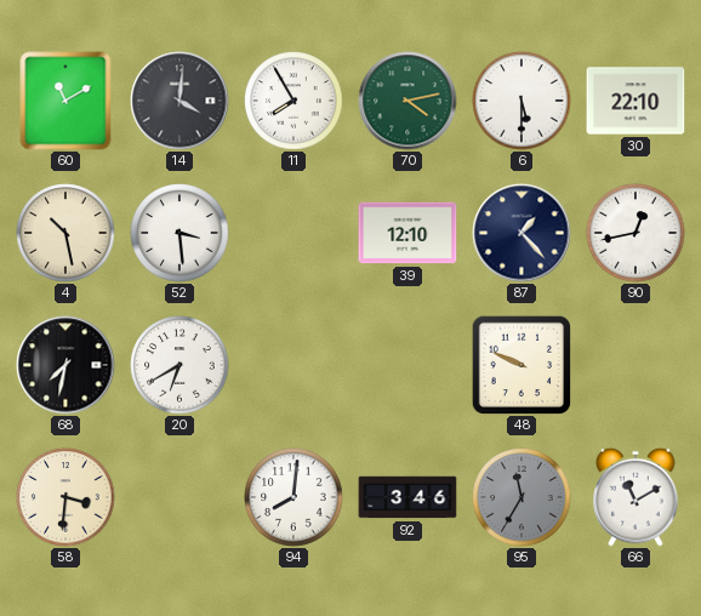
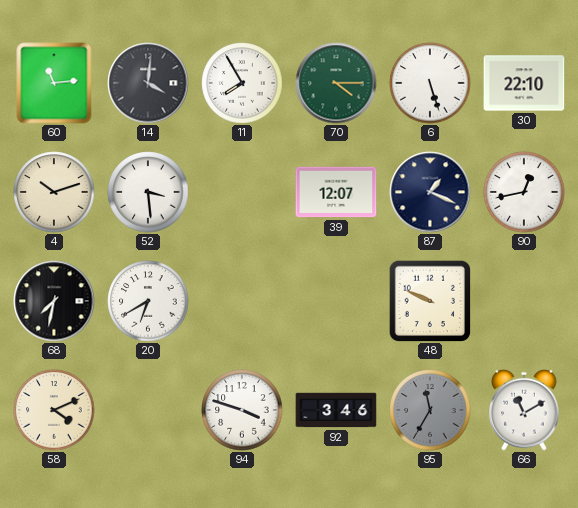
60: 11:10 -> 11:14 (54, 83)
70: 4:13 -> 4:15 (336, 83)
6: 5:30 -> 5:27 (430, 83)
4: 10:28 -> 10:12 (54, 192)
39: 12:10 -> 12:07 (336, 192)
87: 1:23 -> 1:19 (430, 192)
58: 3:31 -> 4:11 (54, 410)
94: 8:01 -> 3:48 (242, 410)
